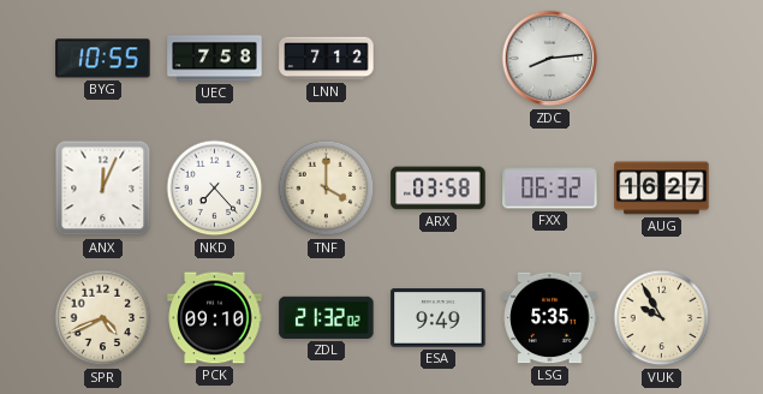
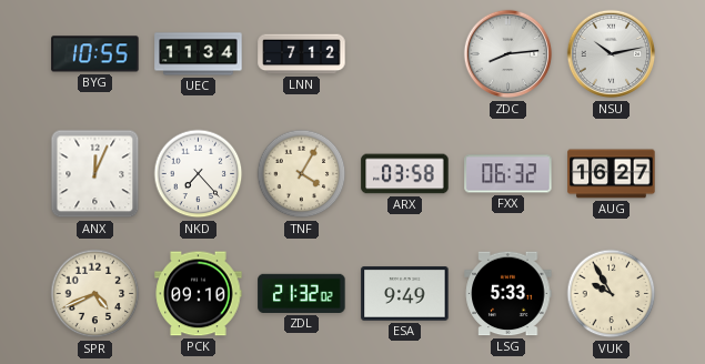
UEC: 7:58 -> 11:34 (199, 54)
NSU: none -> 10:13 (612, 54)
TNF: 4:00 -> 4:05 (302, 174)
LSG: 5:35 -> 5:33 (508, 294)
